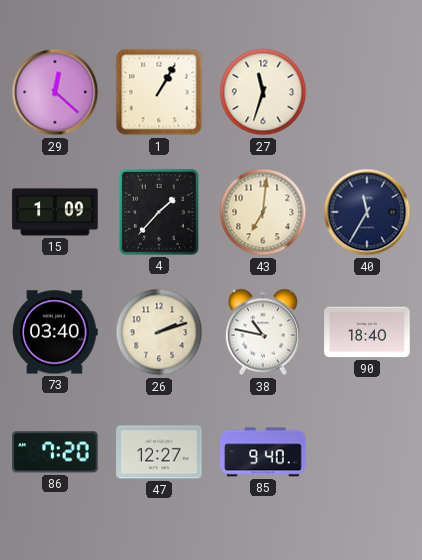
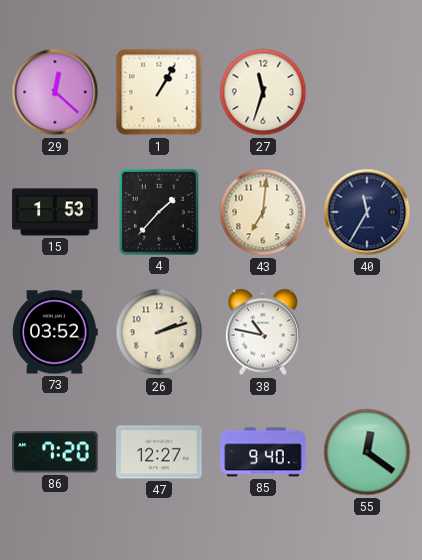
15: 1:09 -> 1:53 (55, 212)
73: 03:40 -> 03:52 (55, 332)
90: 18:40 -> none (367, 332)
55: none -> 12:21 (367, 452)
